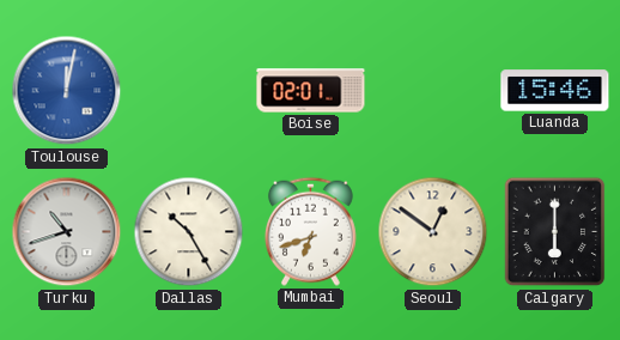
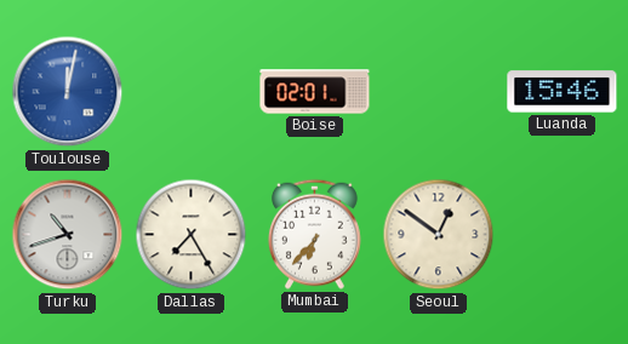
Dallas: 10:25 -> 7:25 (192, 235)
Mumbai: 6:42 -> 6:37 (314, 234)
Calgary: 6:00 -> none (555, 232)
